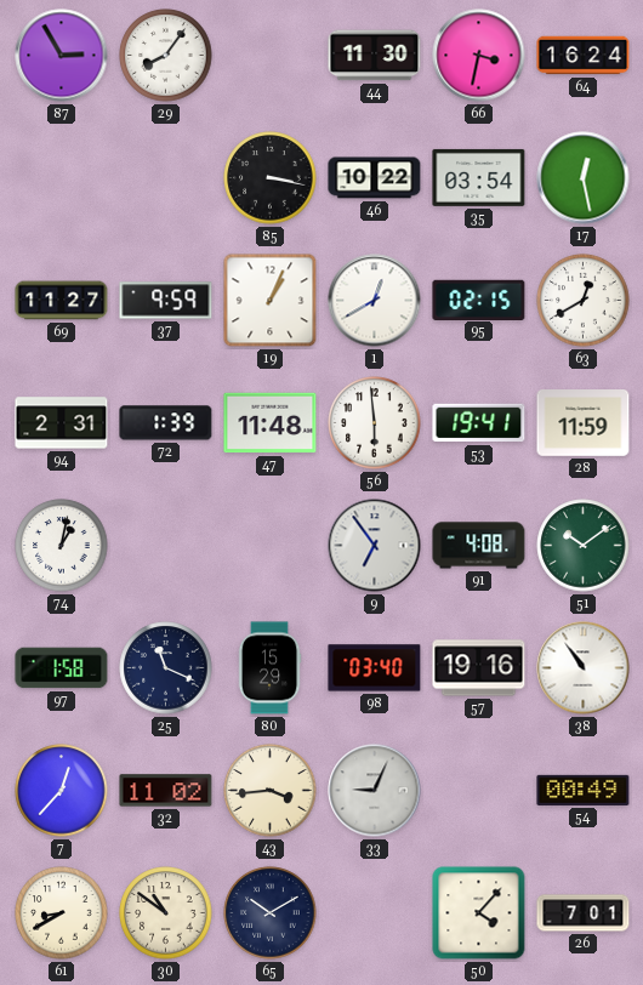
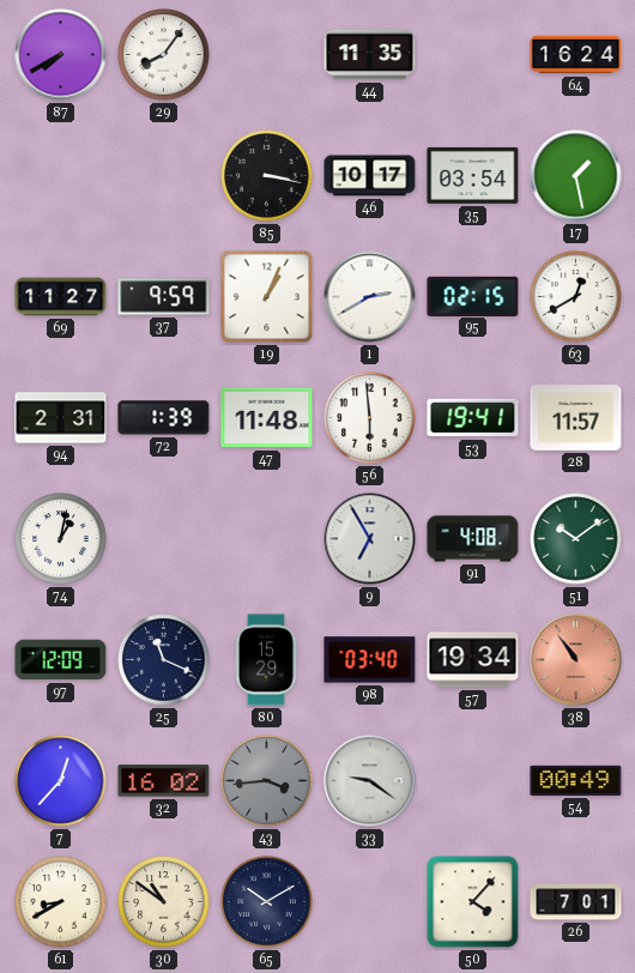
87: 2:55 -> 7:40 (61, 55)
44: 11:30 -> 11:35 (370, 55)
66: 3:32 -> none (479, 56)
46: 10:22 -> 10:17 (370, 176)
17: 12:28 -> 1:28 (576, 176)
1: 12:40 -> 2:40 (370, 297)
28: 11:59 -> 11:57 (576, 418)
9: 6:54 -> 6:55 (370, 539)
97: 1:58 -> 12:09 (61, 660)
57: 19:16 -> 19:34 (473, 660)
38 dial: white -> salmon (576, 660)
32: 11:02 -> 16:02 (164, 781)
43 dial: cream -> grey (267, 781)
33: 9:04 -> 9:21 (370, 781)
